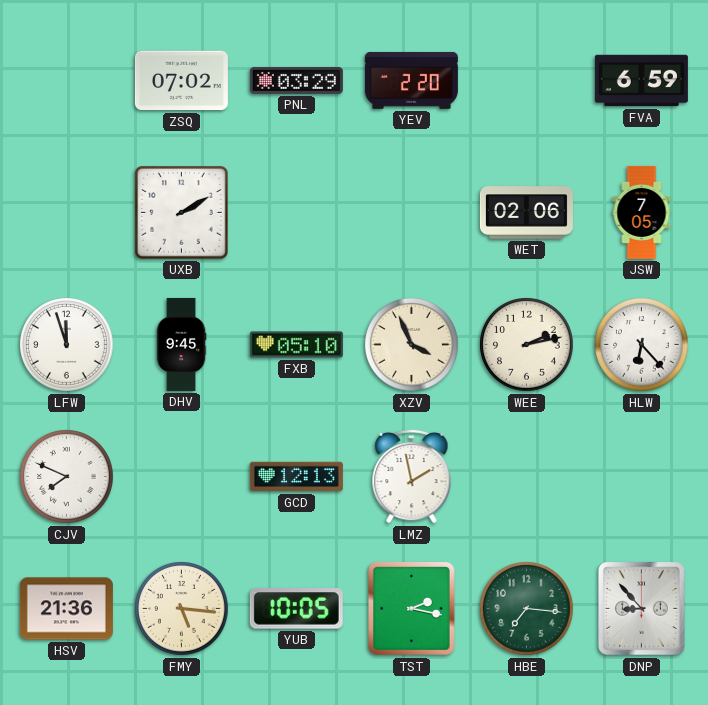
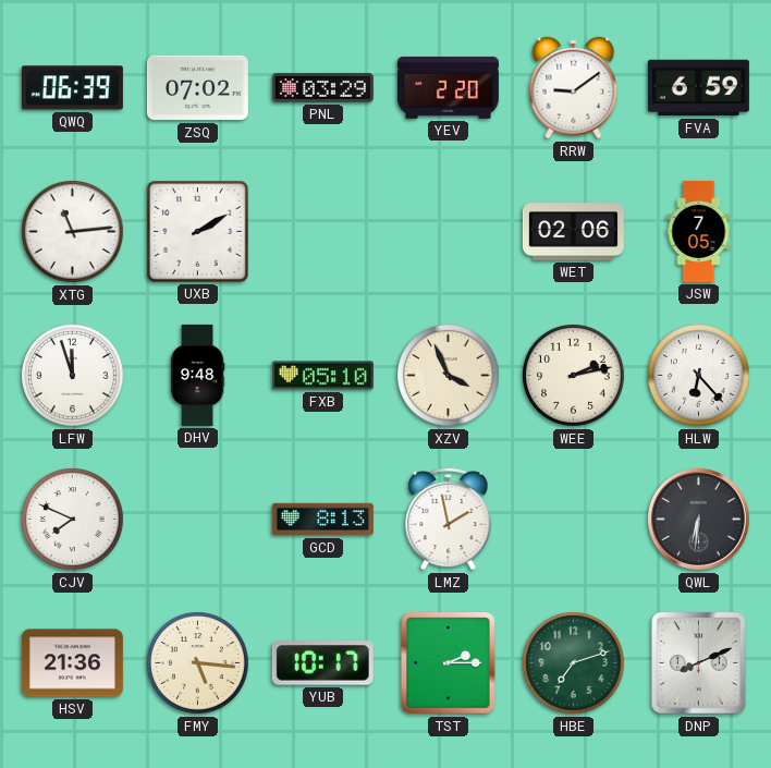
QWQ: none -> 06:39 (72, 88)
RRW: none -> 9:09 (574, 88)
XTG: none -> 11:14 (73, 232)
DHV: 9:45 -> 9:48 (197, 375)
GCD: 12:13 -> 8:13 (322, 520)
QWL: none -> 6:31 (698, 519)
YUB: 10:05 -> 10:17 (322, 663)
TST: 2:17 -> 2:15 (449, 663)
HBE: 7:16 -> 7:12 (574, 663)
DNP: 8:53 -> 8:11 (699, 663)
